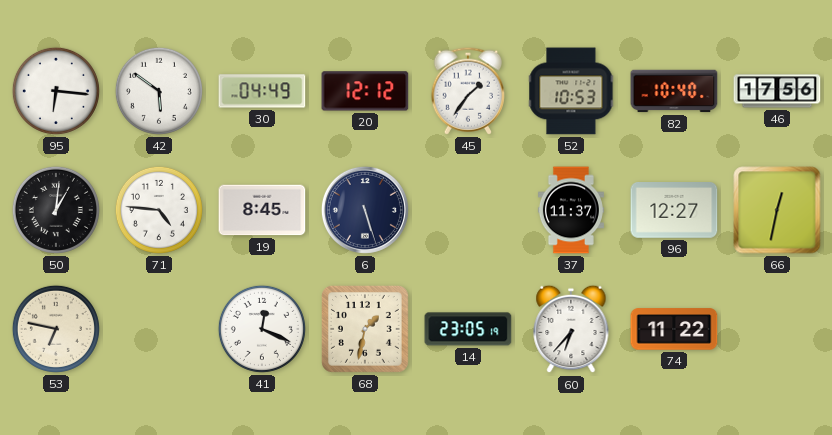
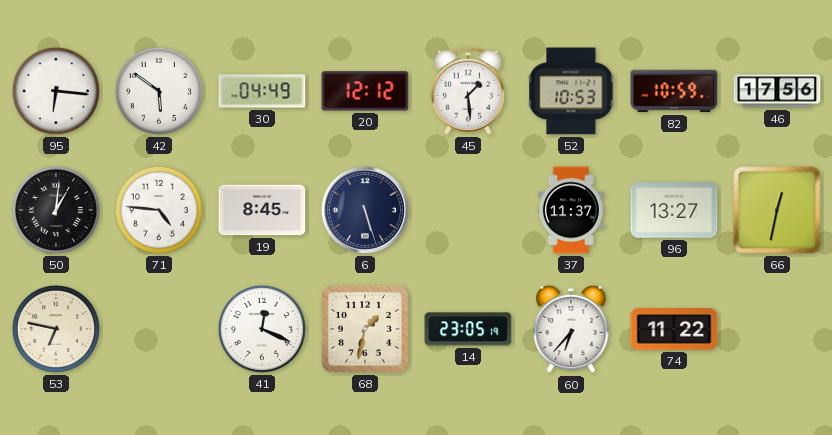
45: 1:36 -> 1:29 (468, 91)
82: 10:40 -> 10:59 (674, 91)
96: 12:27 -> 13:27 (674, 210)
